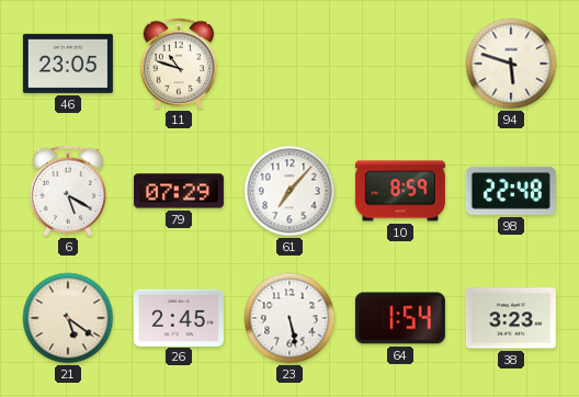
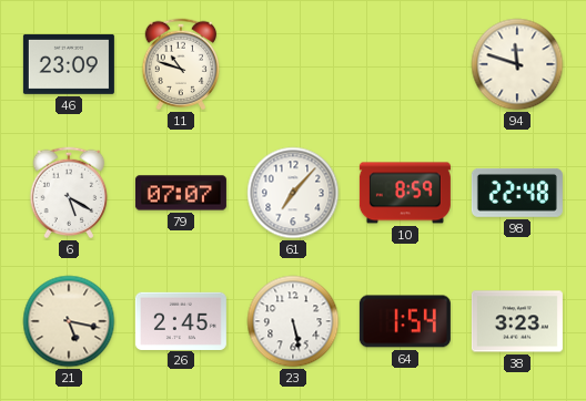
46: 23:05 -> 23:09 (69, 64)
94: 5:48 -> 11:48 (517, 64)
79: 07:29 -> 07:07 (181, 193)
21: 5:21 -> 5:17 (69, 321)
